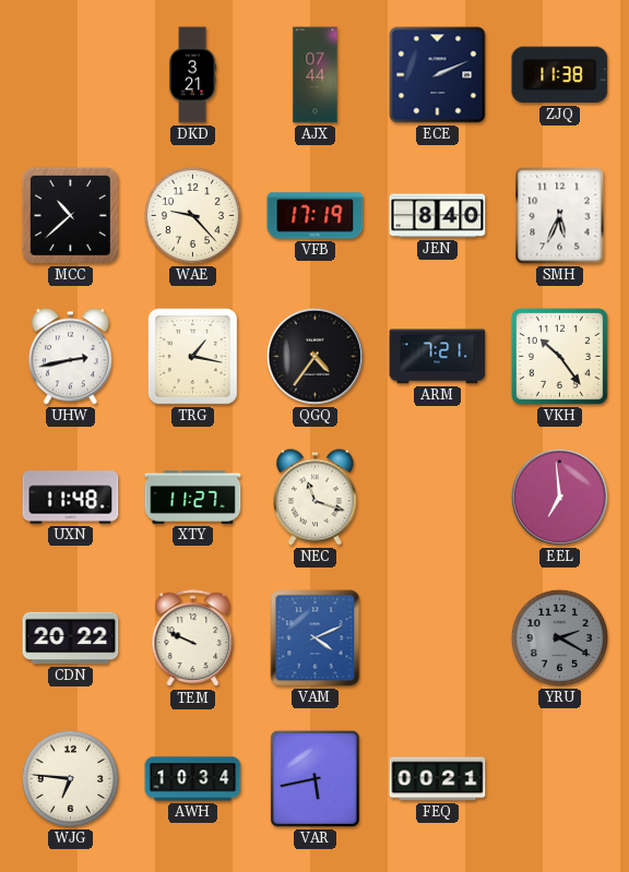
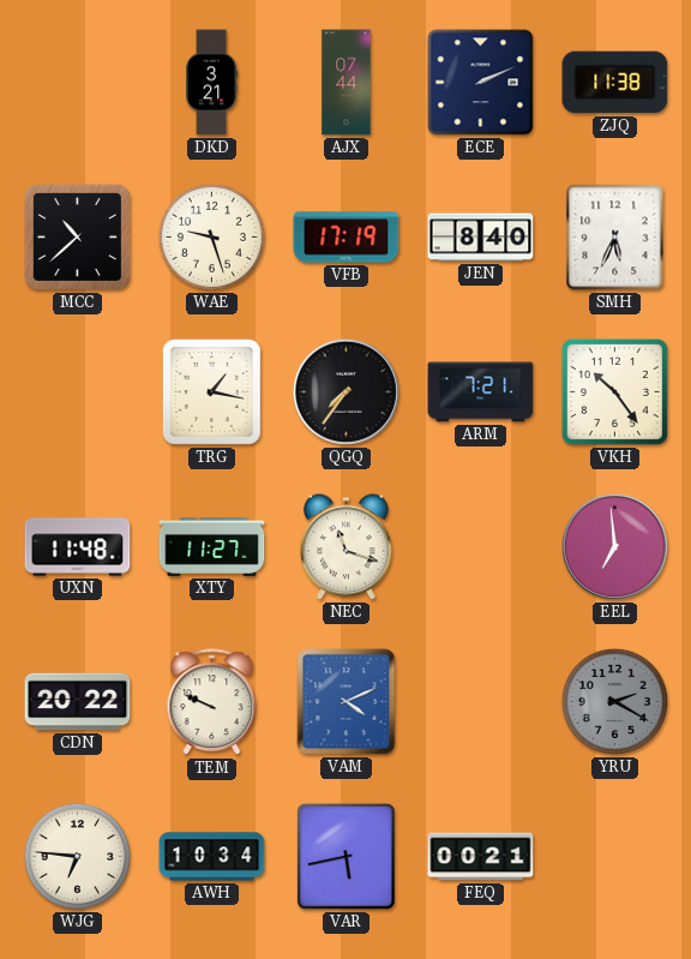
WAE: 9:23 -> 9:27 (211, 236)
UHW: 2:43 -> none (70, 357)
QGQ: 4:36 -> 7:36 (345, 391)
